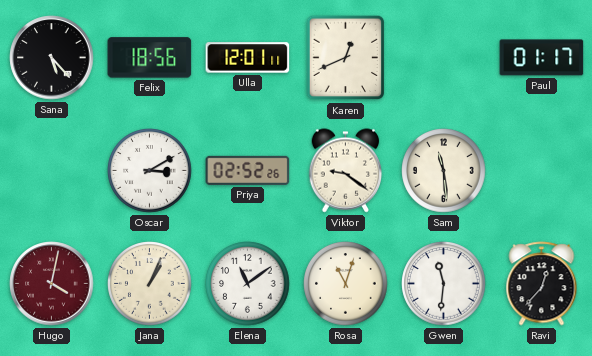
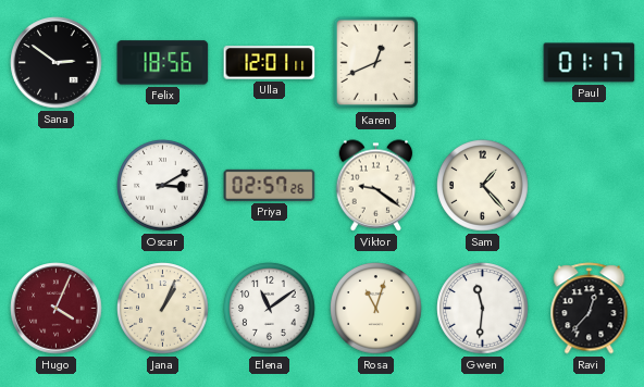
Sana: 5:23 -> 2:51 (57, 63)
Priya: 02:52 -> 02:57 (270, 185)
Sam: 11:29 -> 1:23 (483, 186)
Hugo: 4:02 -> 4:04 (57, 309)
